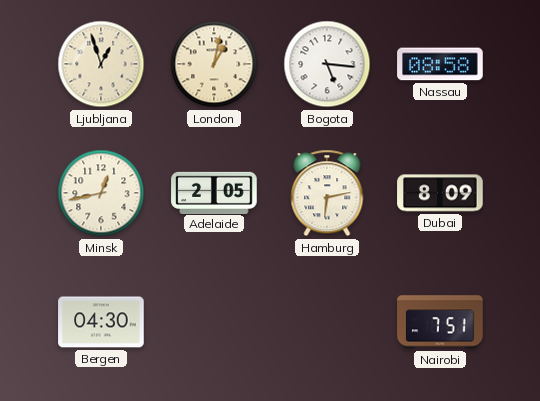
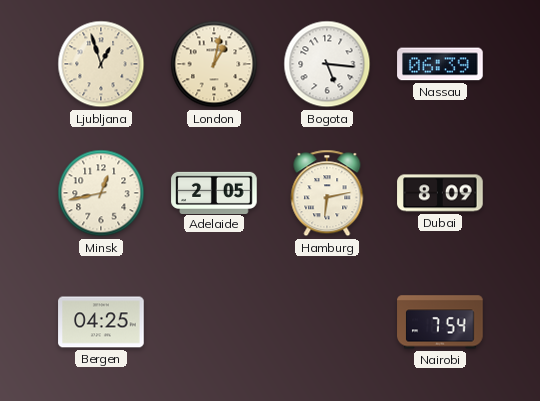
Nassau: 08:58 -> 06:39 (440, 64)
Bergen: 04:30 -> 04:25 (101, 322)
Nairobi: 7:51 -> 7:54 (440, 322)
